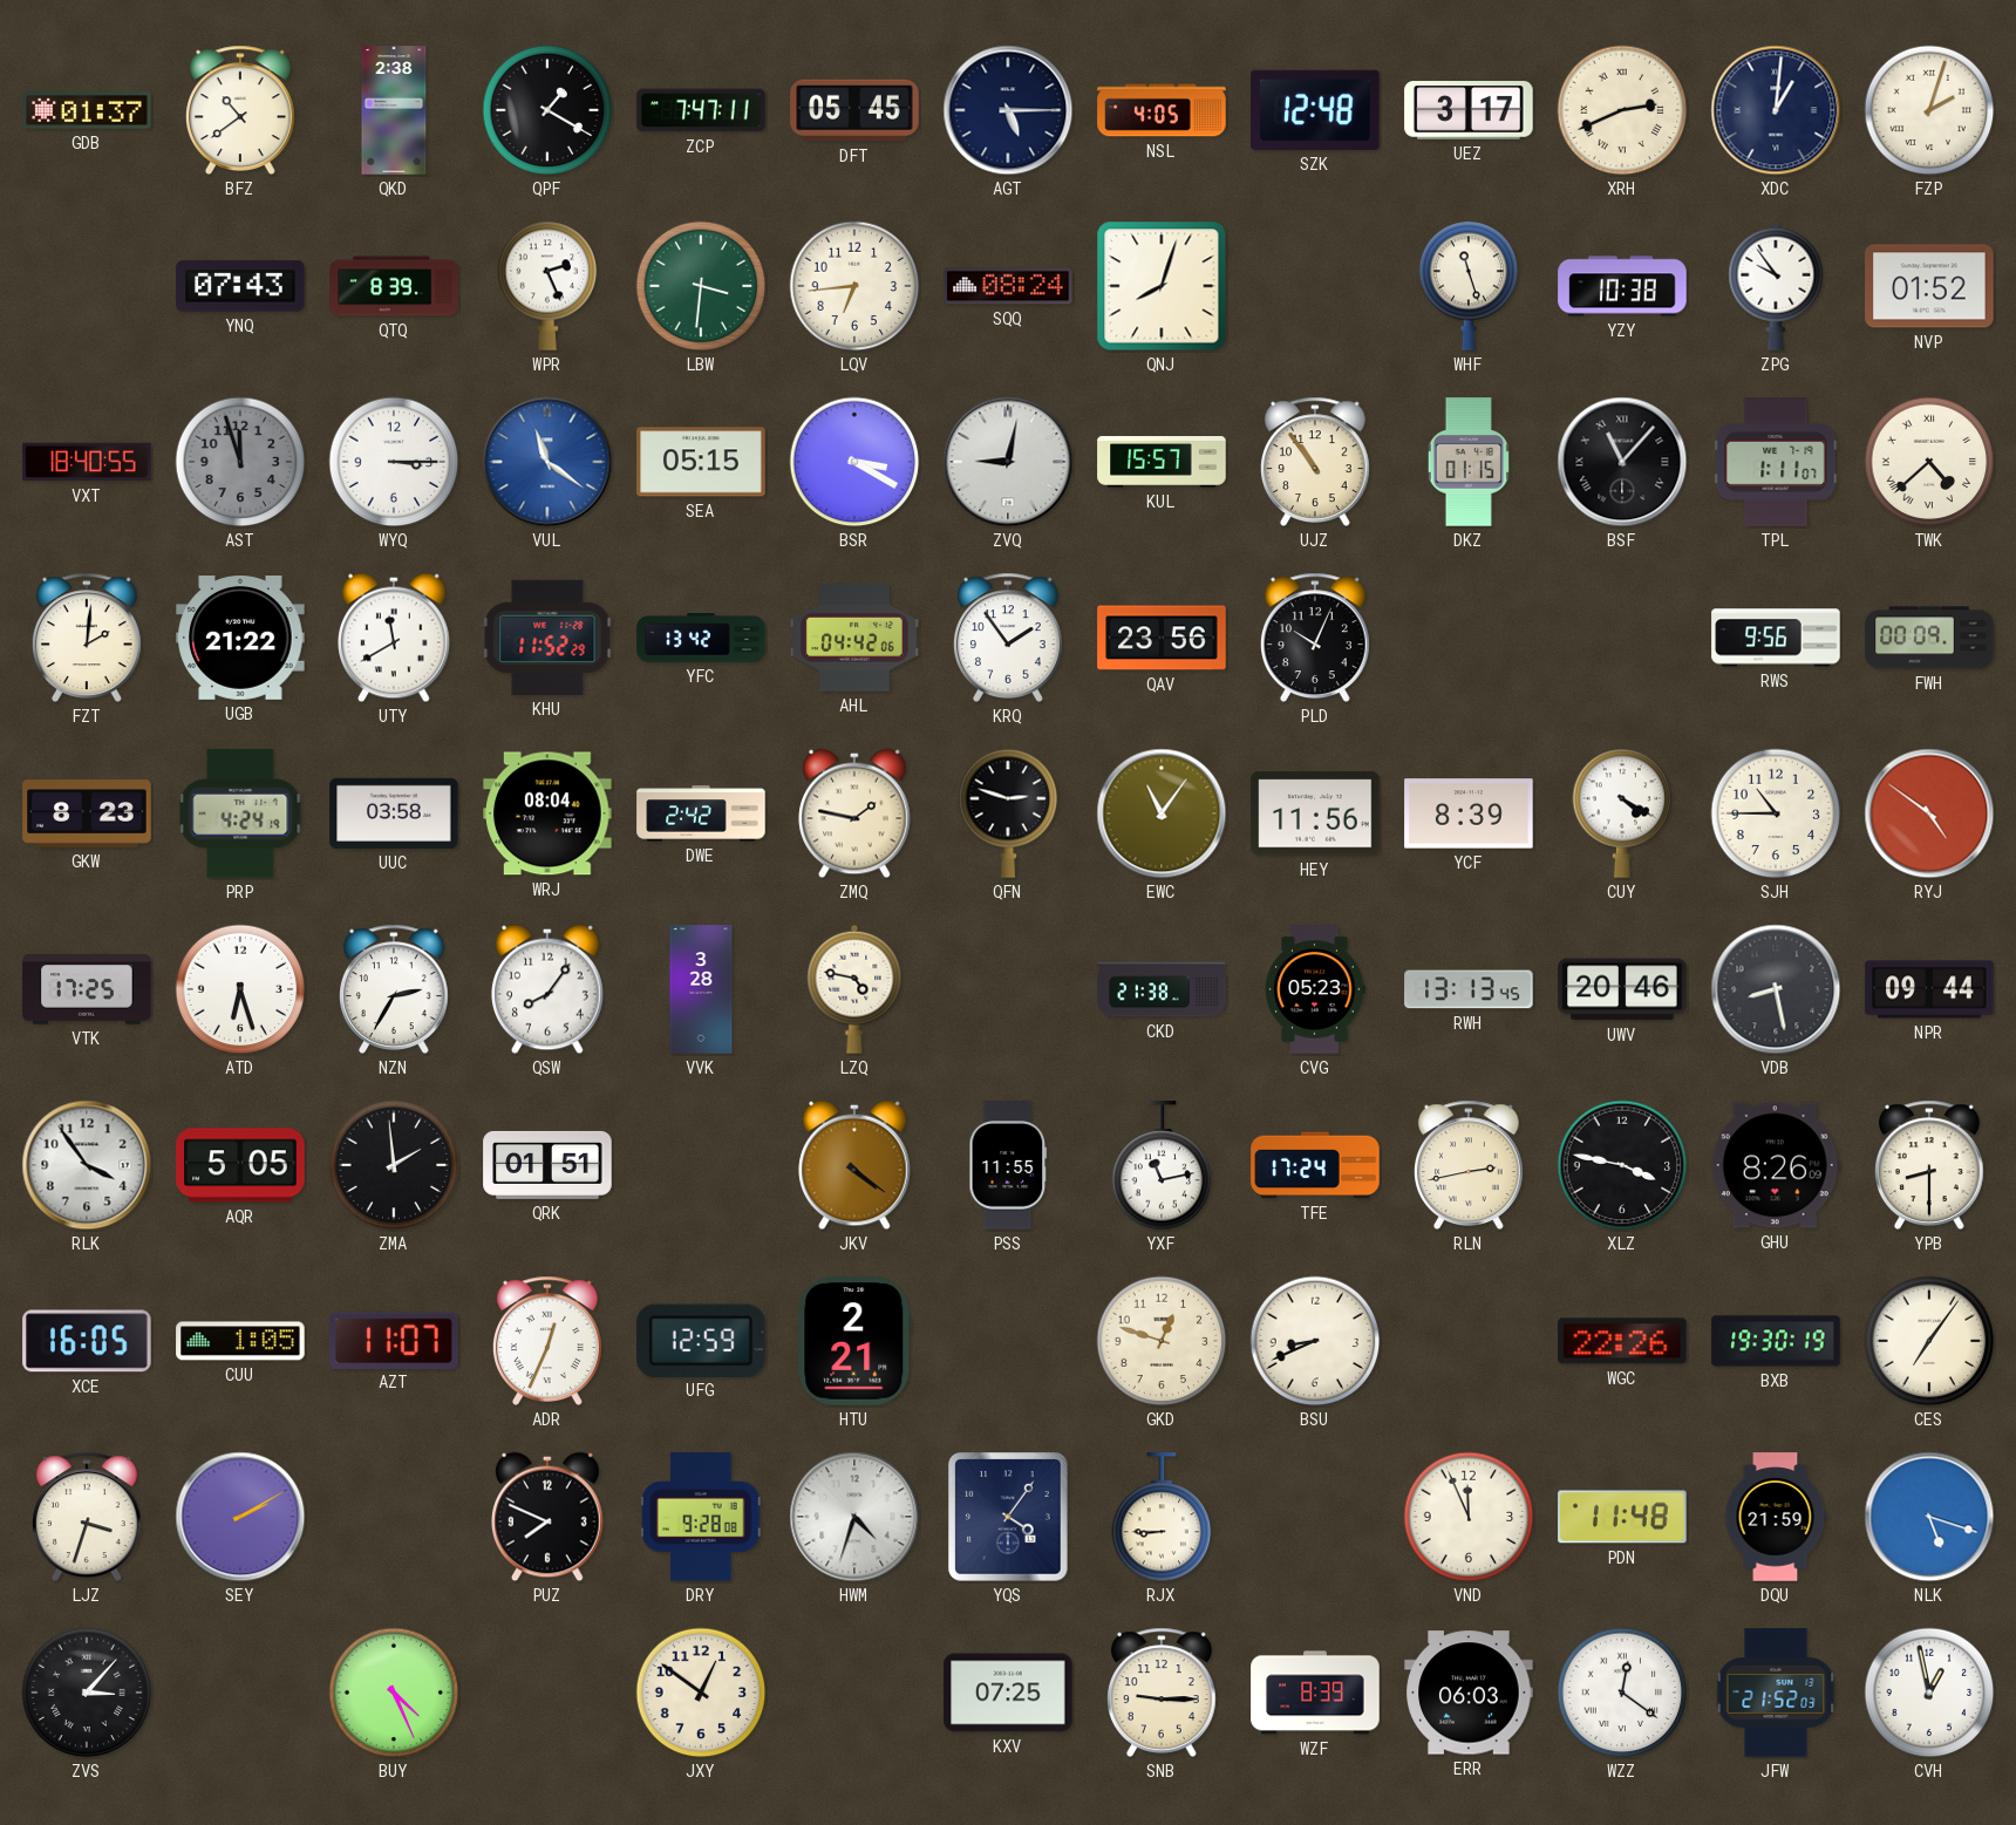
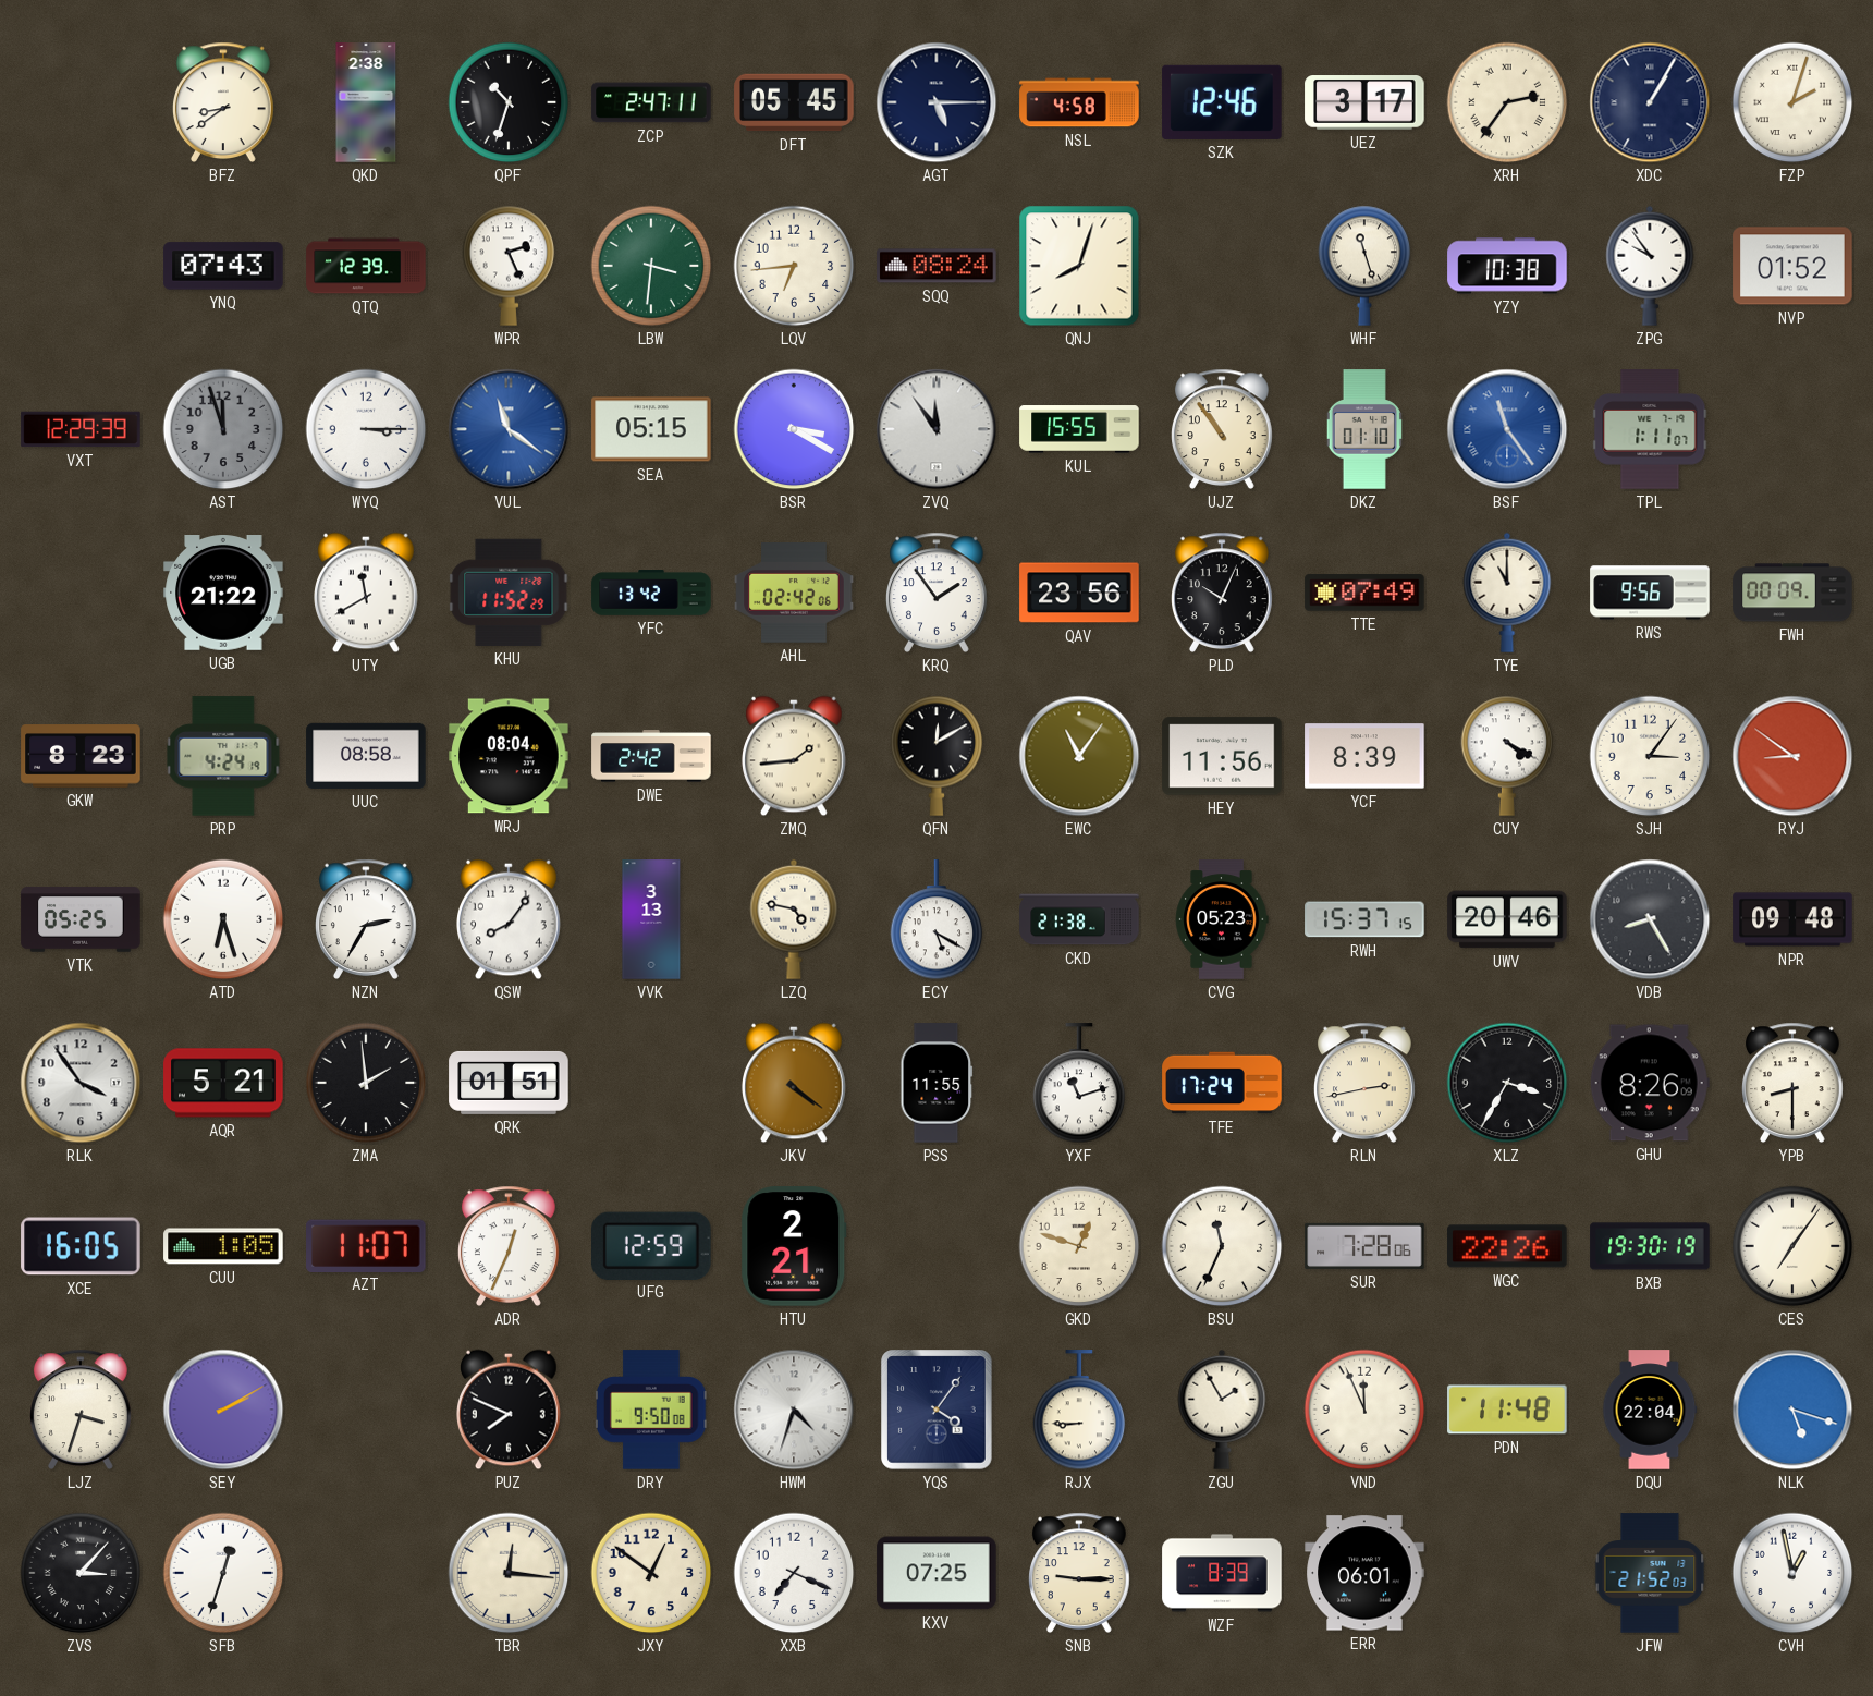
GDB: 01:37 -> none (87, 110)
BFZ: 10:39 -> 8:39 (224, 102)
QPF: 1:20 -> 10:33 (509, 102)
ZCP: 7:47 -> 2:47 (651, 102)
NSL: 4:05 -> 4:58 (1079, 102)
SZK: 12:48 -> 12:46 (1222, 102)
XRH: 2:41 -> 2:36 (1507, 102)
XDC: 1:01 -> 1:05 (1650, 102)
QTQ: 8:39 -> 12:39 (366, 266)
VXT: 18:40 -> 12:29 (81, 429)
ZVQ: 9:02 -> 11:54 (936, 429)
KUL: 15:57 -> 15:55 (1079, 429)
DKZ: 01:15 -> 01:10 (1364, 429)
BSF: 11:07 -> 11:24 (1507, 429)
BSF dial: black -> blue (1507, 429)
TWK: 4:38 -> none (1929, 462)
FZT: 2:01 -> none (88, 638)
AHL: 04:42 -> 02:42 (794, 593)
TTE: none -> 07:49 (1364, 593)
TYE: none -> 11:00 (1507, 593)
UUC: 03:58 -> 08:58 (366, 756)
ZMQ: 1:47 -> 1:44 (795, 756)
QFN: 2:48 -> 12:10 (936, 756)
SJH: 10:45 -> 3:06 (1650, 756)
RYJ: 4:51 -> 8:51 (1792, 756)
VTK: 17:25 -> 05:25 (81, 919)
VVK: 3:28 -> 3:13 (651, 919)
ECY: none -> 5:20 (936, 920)
RWH: 13:13 -> 15:37 (1364, 919)
VDB: 8:28 -> 8:25 (1650, 919)
NPR: 09:44 -> 09:48 (1792, 919)
AQR: 5:05 -> 5:21 (223, 1083)
YXF: 11:13 -> 11:12 (1079, 1084)
XLZ: 3:47 -> 3:35 (1507, 1083)
BSU: 8:41 -> 11:34 (1222, 1246)
SUR: none -> 7:28 (1364, 1246)
DRY: 9:28 -> 9:50 (652, 1410)
ZGU: none -> 1:55 (1222, 1410)
DQU: 21:59 -> 22:04 (1650, 1410)
SFB: none -> 12:33 (223, 1573)
BUY: 4:26 -> none (394, 1693)
TBR: none -> 12:16 (509, 1573)
XXB: none -> 7:19 (794, 1573)
ERR: 06:03 -> 06:01 (1364, 1573)
WZZ: 12:21 -> none (1622, 1693)
